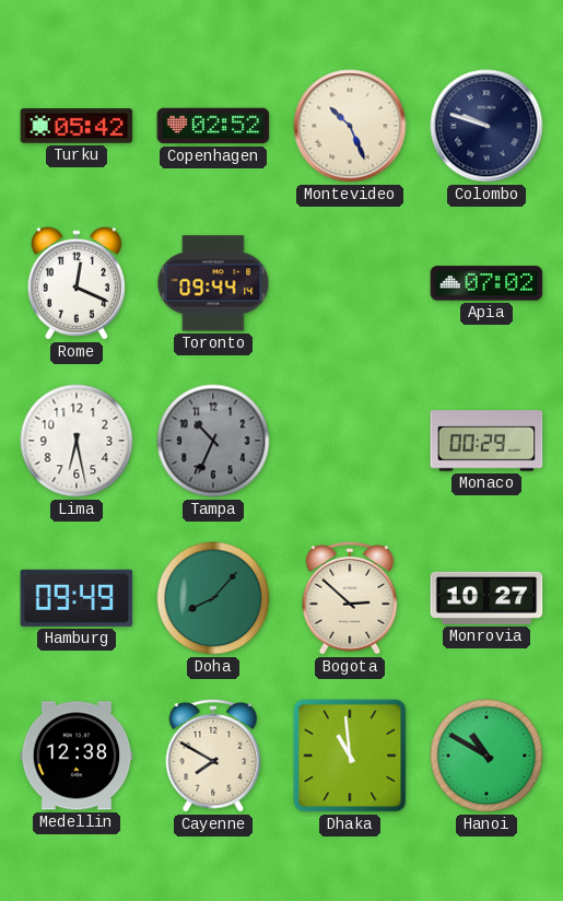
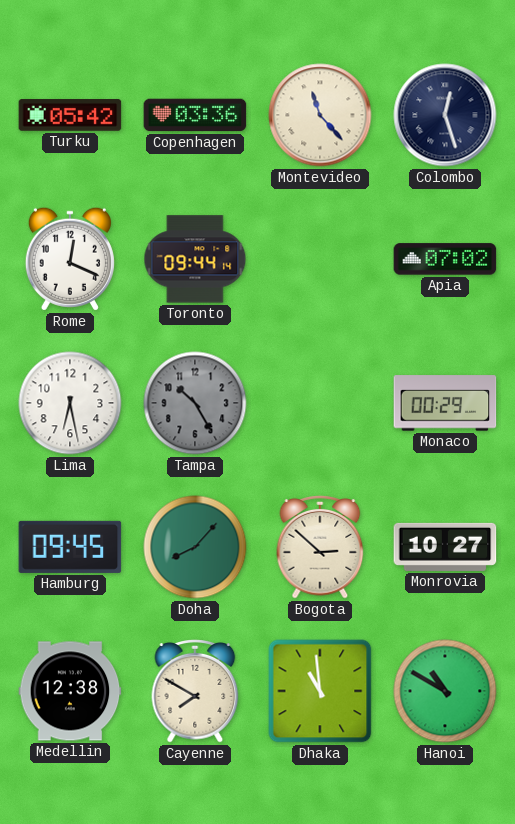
Copenhagen: 02:52 -> 03:36 (195, 115)
Montevideo: 10:26 -> 11:23 (320, 115)
Colombo: 9:48 -> 12:27 (445, 115)
Tampa: 10:34 -> 10:25 (195, 403)
Hamburg: 09:49 -> 09:45 (70, 547)
